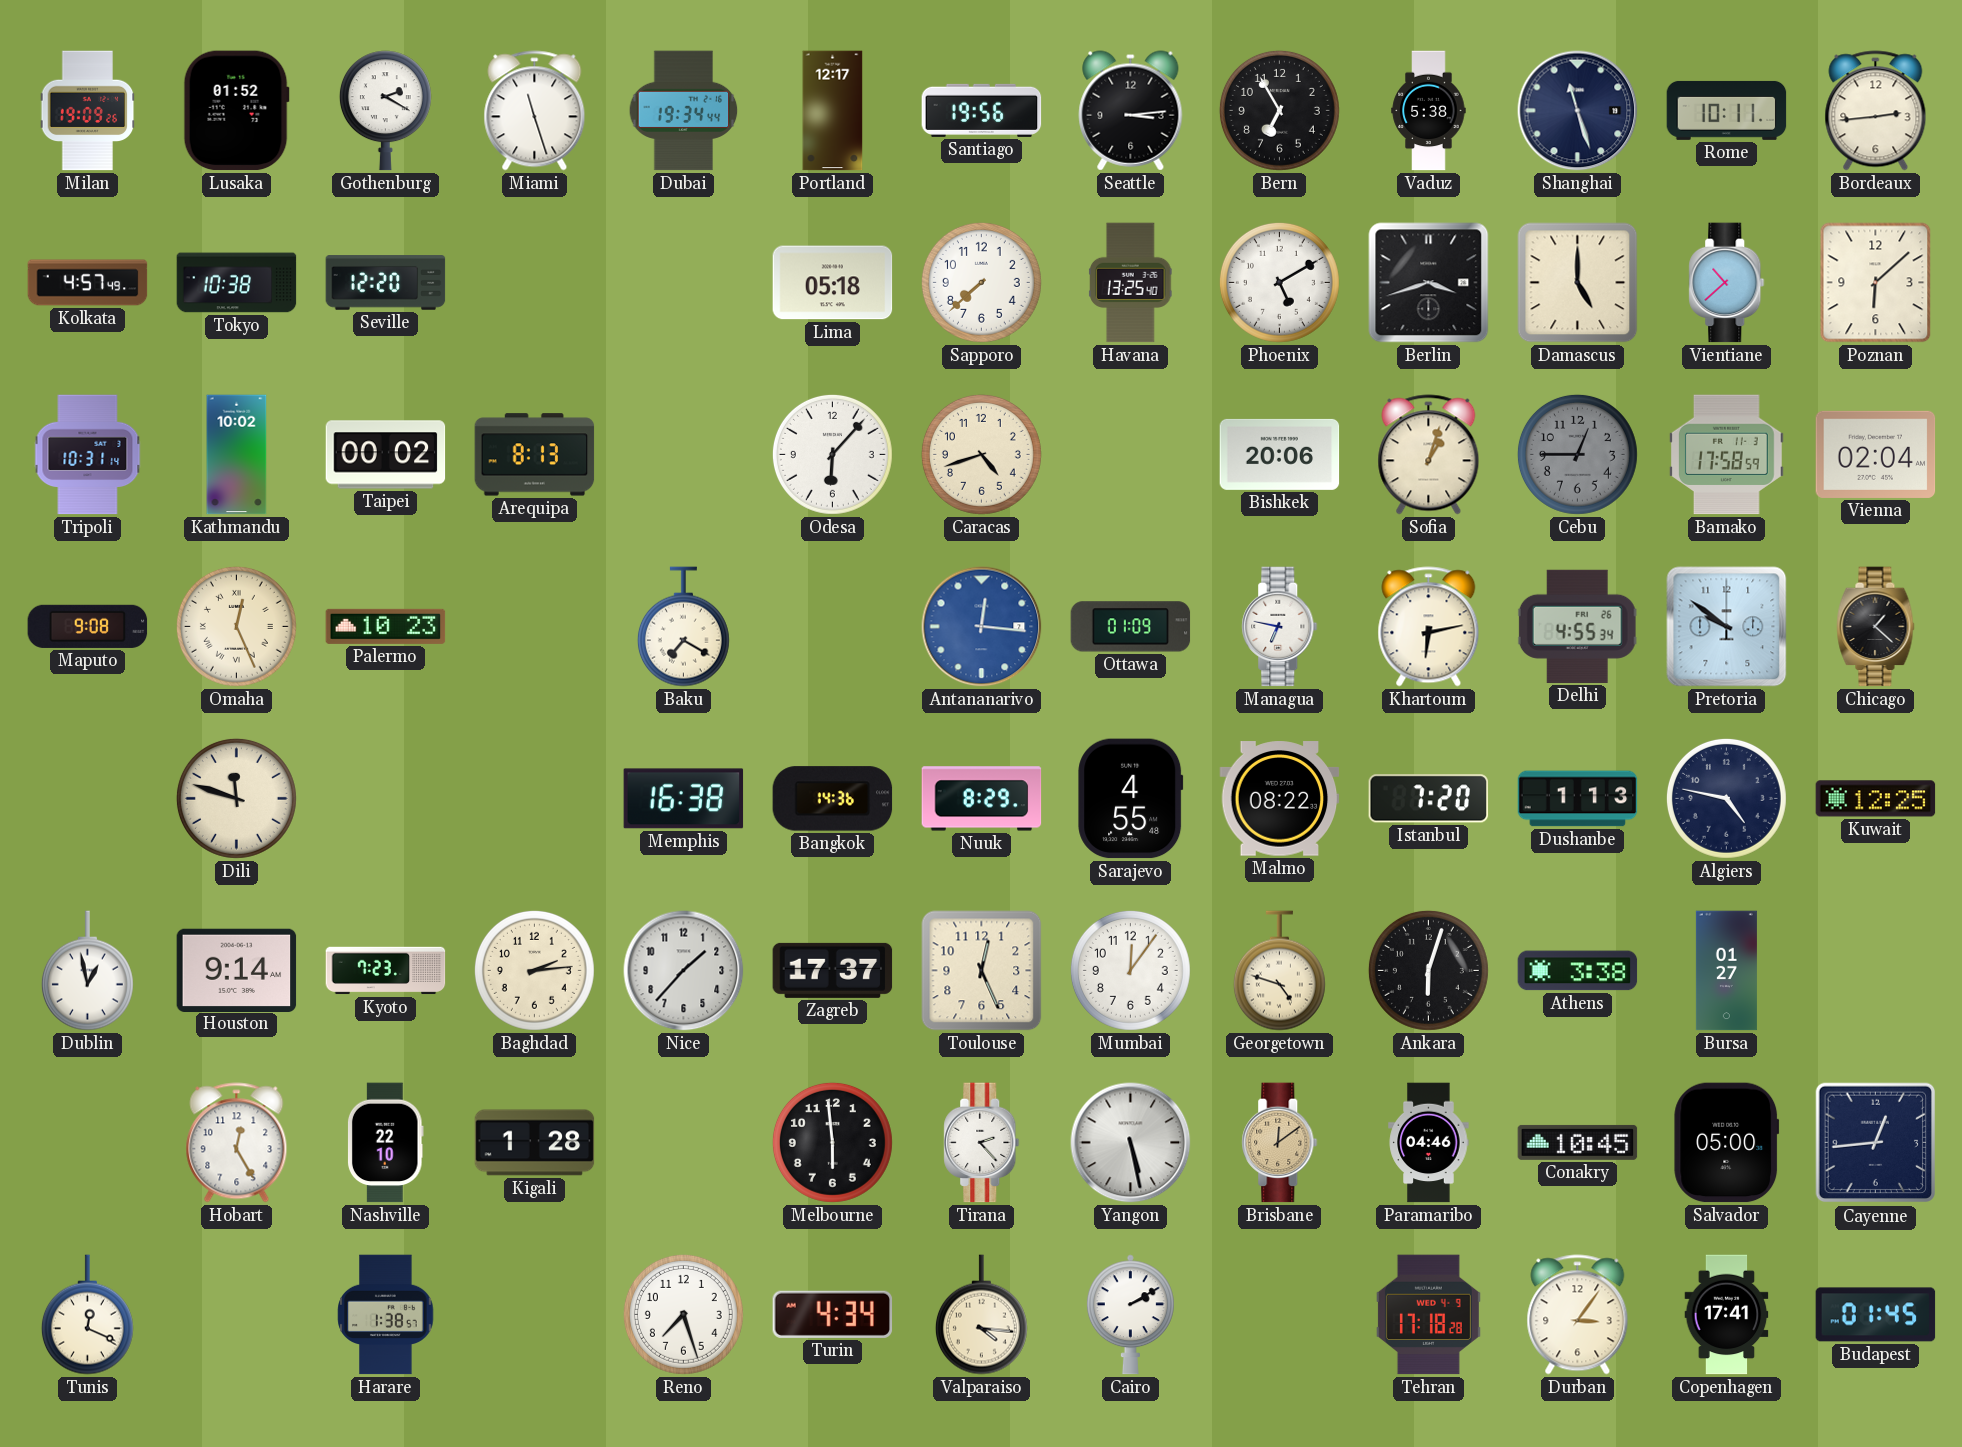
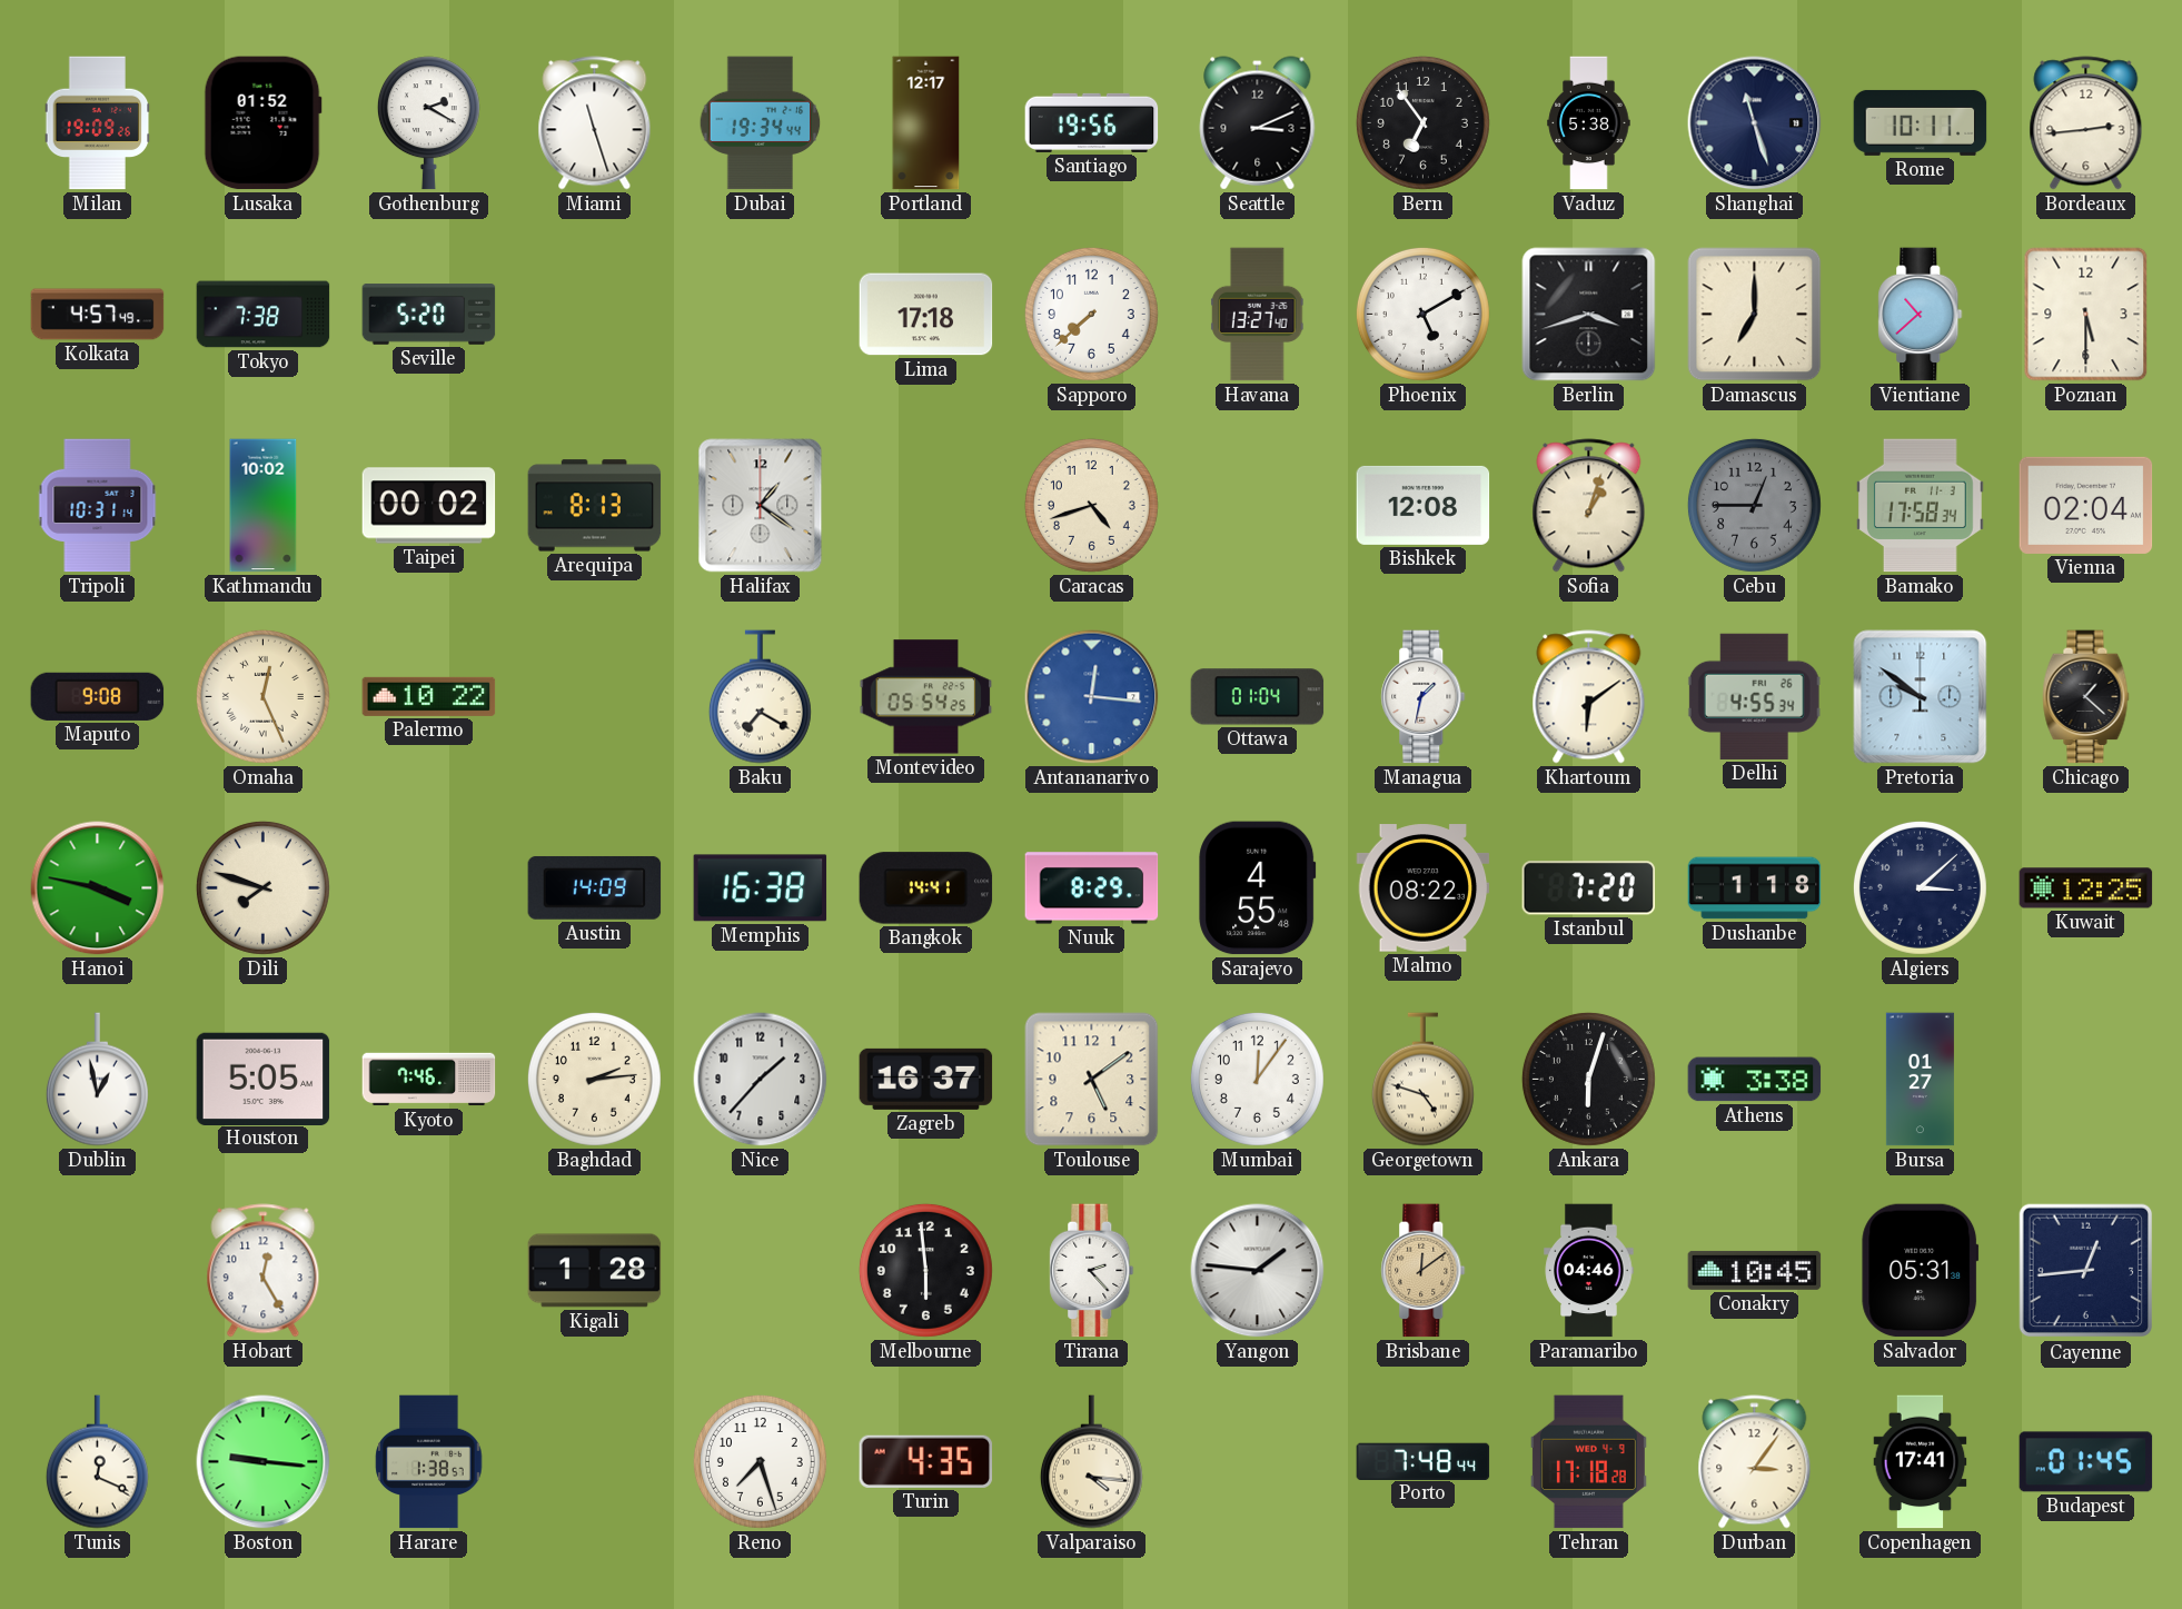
Seattle: 3:14 -> 3:11 (1258, 123)
Bern: 6:55 -> 6:54 (1422, 122)
Tokyo: 10:38 -> 7:38 (264, 315)
Seville: 12:20 -> 5:20 (429, 315)
Lima: 05:18 -> 17:18 (926, 315)
Havana: 13:25 -> 13:27 (1258, 315)
Damascus: 5:00 -> 7:00 (1755, 315)
Poznan: 6:08 -> 5:30 (2086, 315)
Halifax: none -> 1:21 (761, 506)
Odesa: 6:07 -> none (832, 454)
Bishkek: 20:06 -> 12:08 (1424, 505)
Bamako: 17:58:59 -> 17:58:34 (1921, 506)
Palermo: 10:23 -> 10:22 (429, 696)
Montevideo: none -> 05:54 (926, 697)
Ottawa: 01:09 -> 01:04 (1258, 697)
Managua: 6:47 -> 1:32 (1424, 697)
Khartoum: 6:13 -> 6:09 (1589, 697)
Hanoi: none -> 3:47 (98, 888)
Dili: 11:48 -> 7:48 (262, 887)
Austin: none -> 14:09 (595, 887)
Bangkok: 14:36 -> 14:41 (926, 888)
Dushanbe: 1:13 -> 1:18 (1755, 888)
Algiers: 4:47 -> 3:08 (1920, 887)
Houston: 9:14 -> 5:05 (264, 1079)
Kyoto: 7:23 -> 7:46 (429, 1080)
Zagreb: 17:37 -> 16:37 (926, 1079)
Toulouse: 12:26 -> 5:09 (1092, 1080)
Nashville: 22:10 -> none (385, 1143)
Yangon: 5:28 -> 1:46 (1258, 1271)
Salvador: 05:00 -> 05:31 (1921, 1271)
Boston: none -> 9:16 (264, 1462)
Turin: 4:34 -> 4:35 (926, 1461)
Cairo: 2:10 -> none (1130, 1315)
Porto: none -> 7:48 (1424, 1461)
